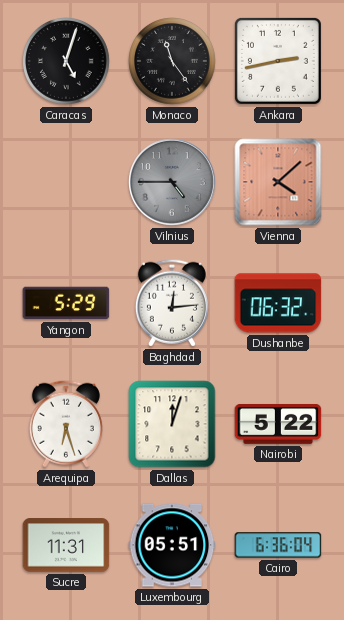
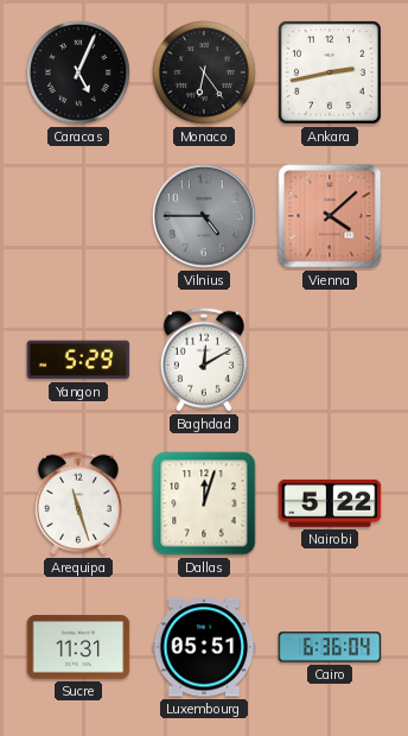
Caracas: 5:03 -> 5:04 (79, 74)
Monaco: 11:24 -> 6:24 (205, 74)
Baghdad: 12:14 -> 12:10 (204, 360)
Dushanbe: 06:32 -> none (278, 303)
Arequipa: 6:27 -> 11:27 (78, 503)
